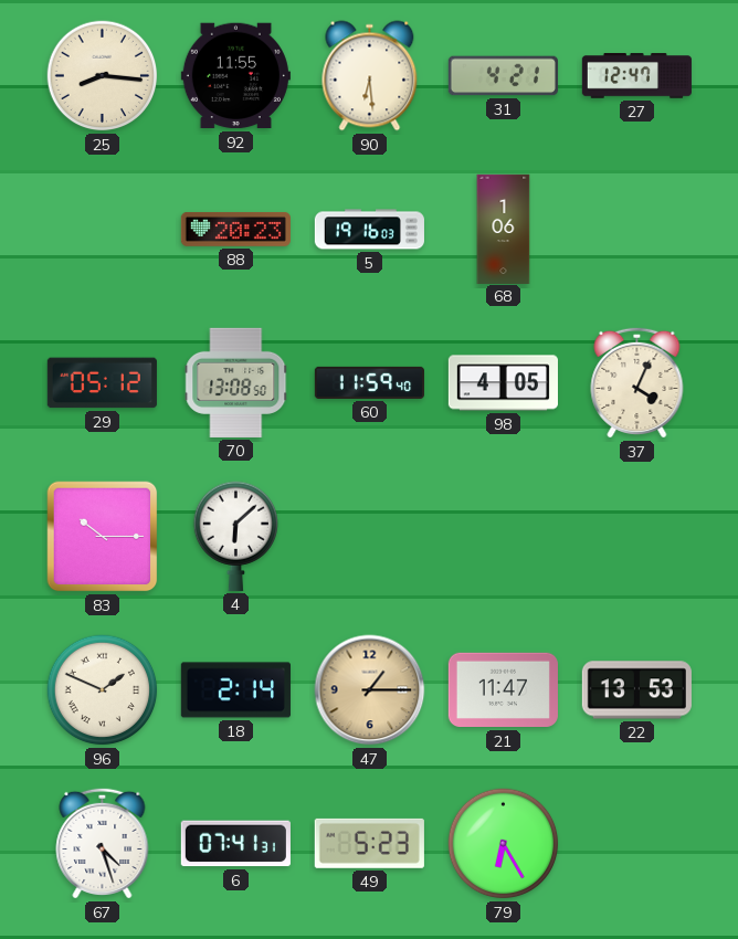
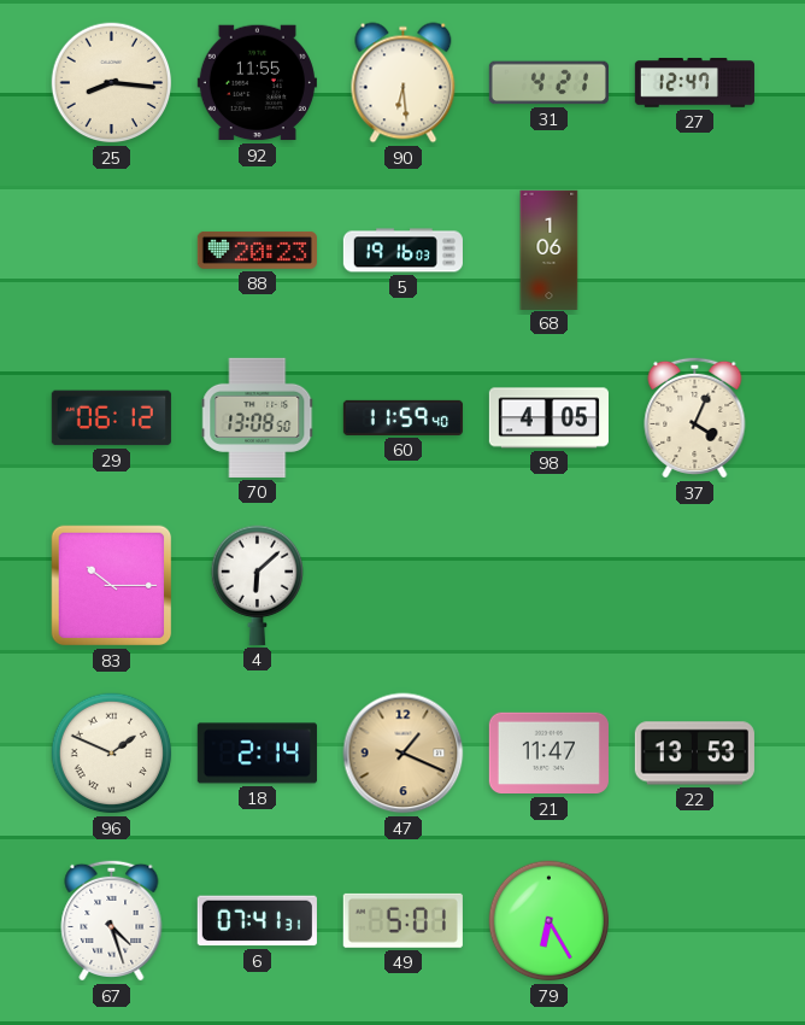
29: 05:12 -> 06:12 (111, 418)
47: 1:15 -> 1:19 (404, 754)
49: 5:23 -> 5:01 (402, 920)
